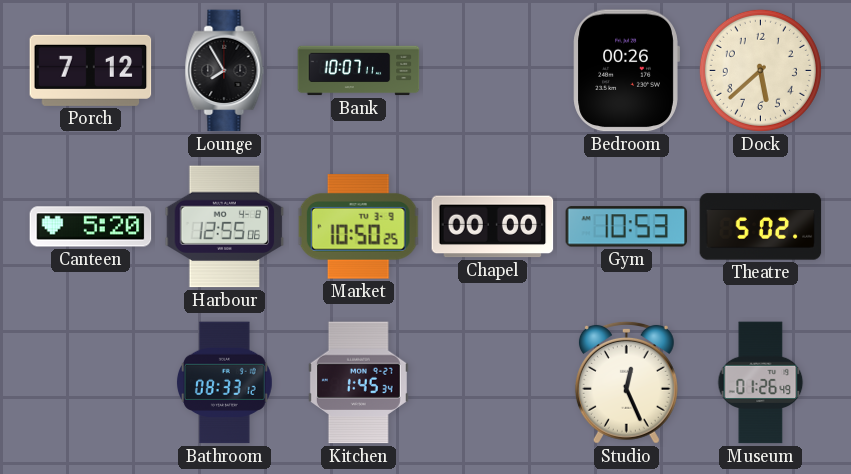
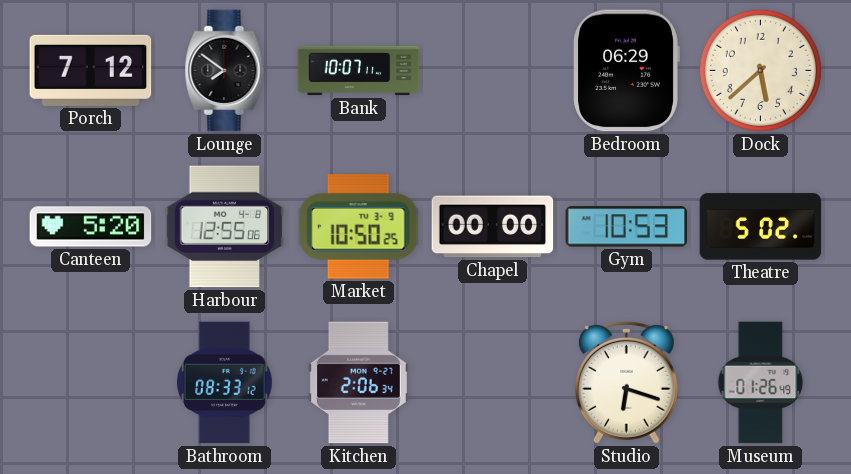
Lounge: 7:55 -> 7:51 (225, 71)
Bedroom: 00:26 -> 06:29 (626, 71)
Kitchen: 1:45 -> 2:06 (358, 383)
Studio: 12:26 -> 6:18 (626, 382)
